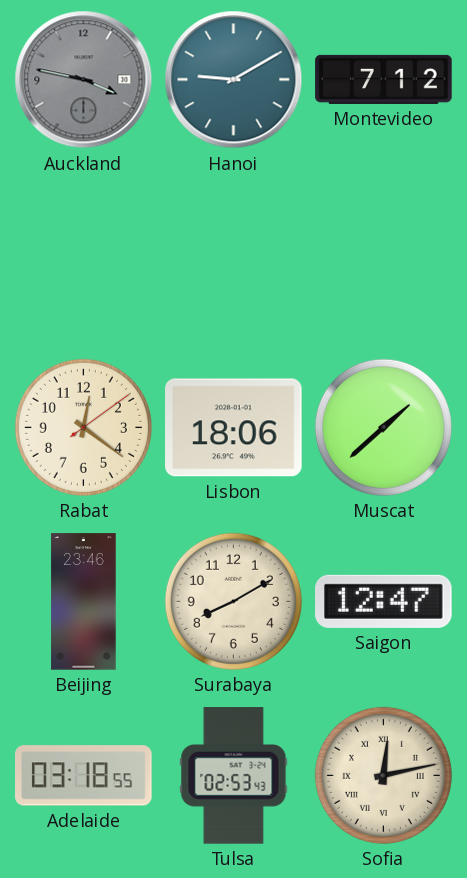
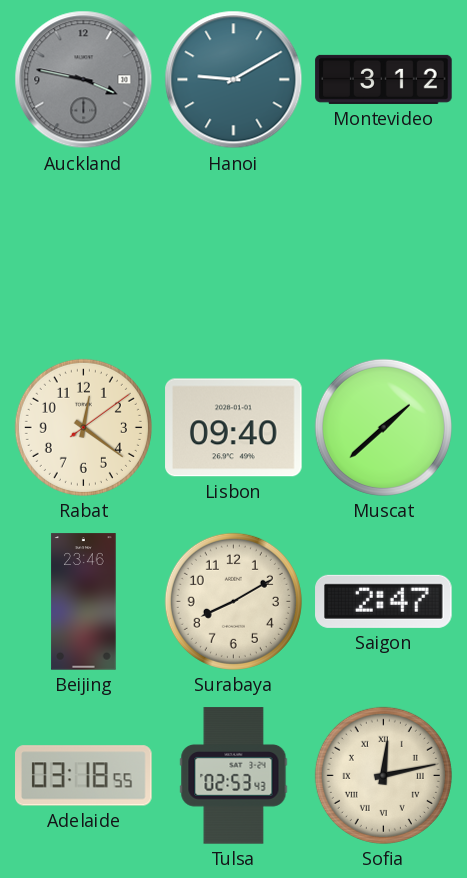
Montevideo: 7:12 -> 3:12 (384, 79)
Lisbon: 18:06 -> 09:40 (234, 428)
Saigon: 12:47 -> 2:47 (384, 601)
